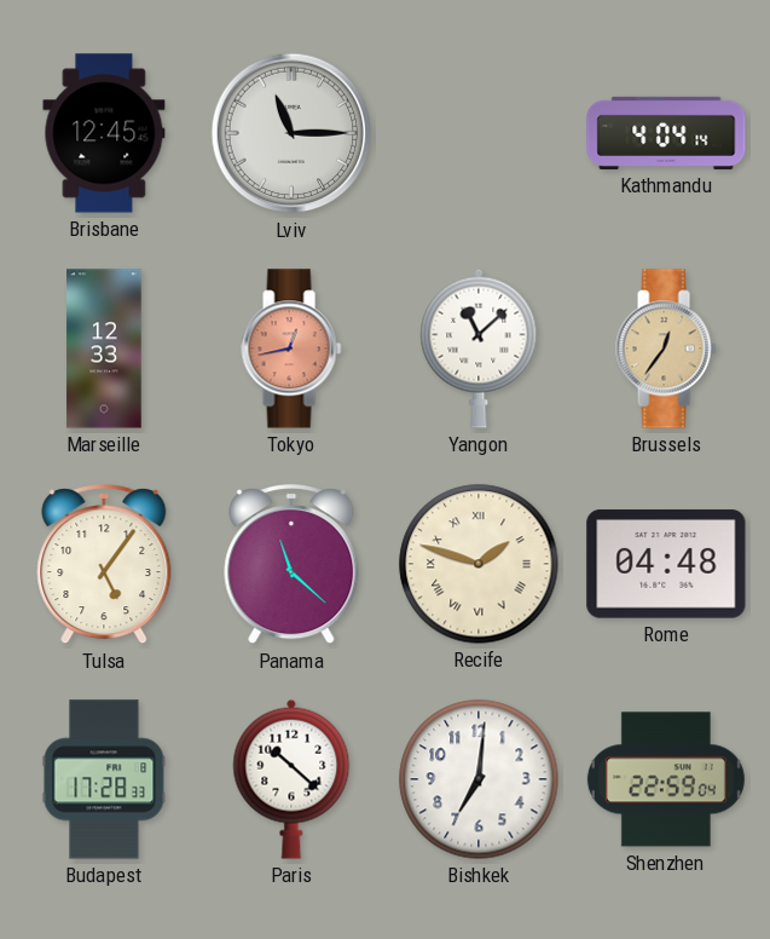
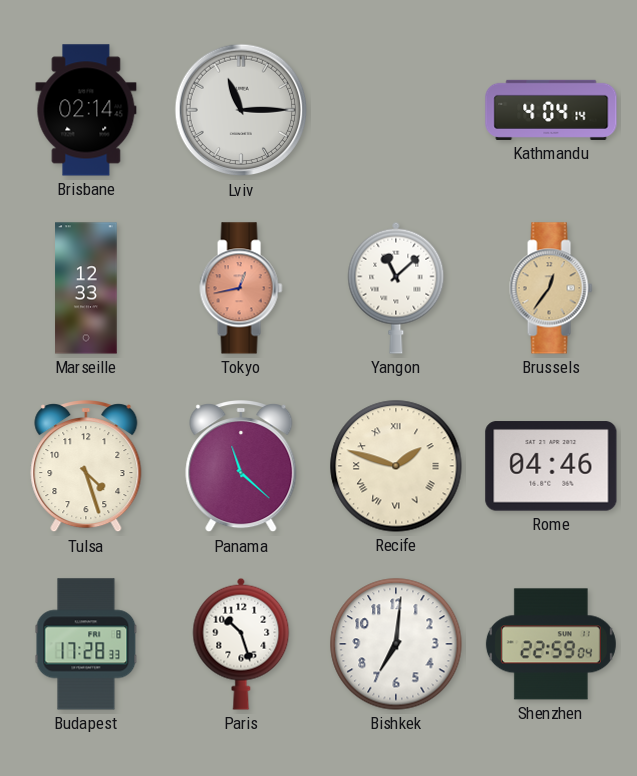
Brisbane: 12:45 -> 02:14 (86, 110)
Tulsa: 5:06 -> 4:27 (86, 467)
Rome: 04:48 -> 04:46 (551, 466)
Paris: 10:22 -> 10:27 (241, 644)
